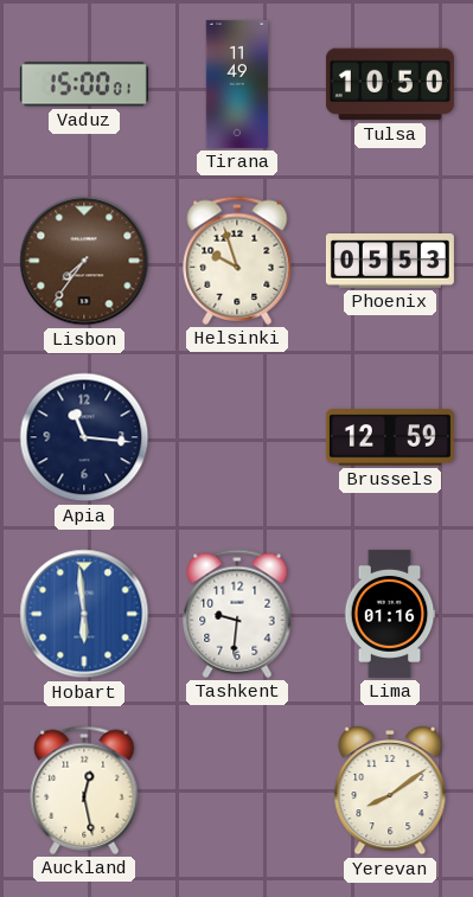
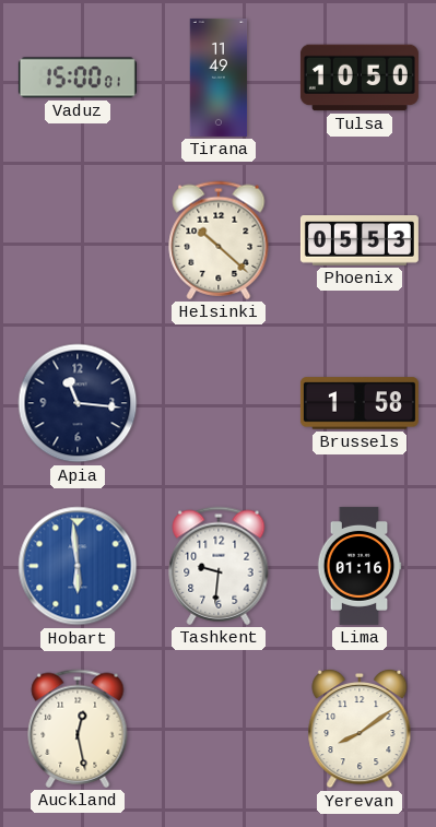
Lisbon: 7:36 -> none (84, 261)
Helsinki: 9:57 -> 10:22 (219, 240)
Brussels: 12:59 -> 1:58 (360, 403)
